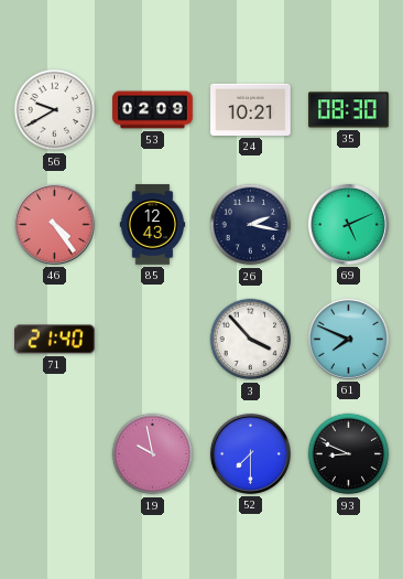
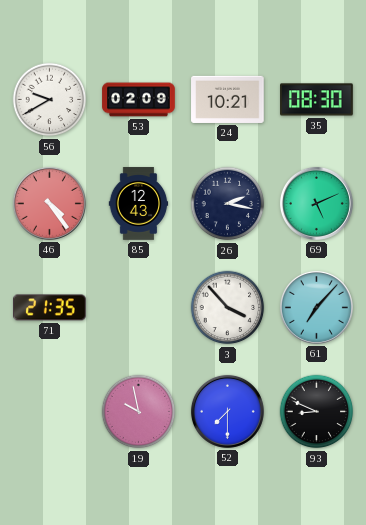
71: 21:40 -> 21:35 (50, 308)
61: 7:49 -> 7:07 (316, 307)
